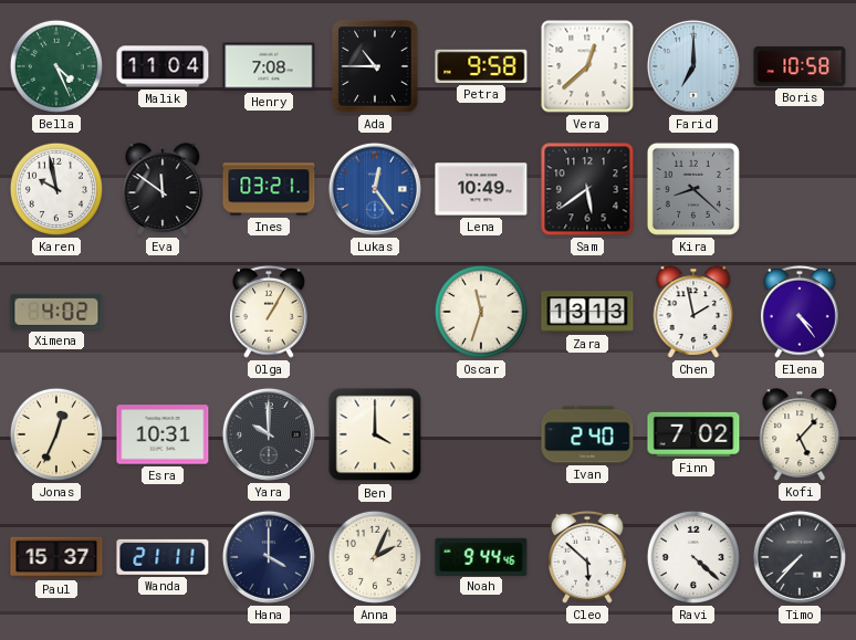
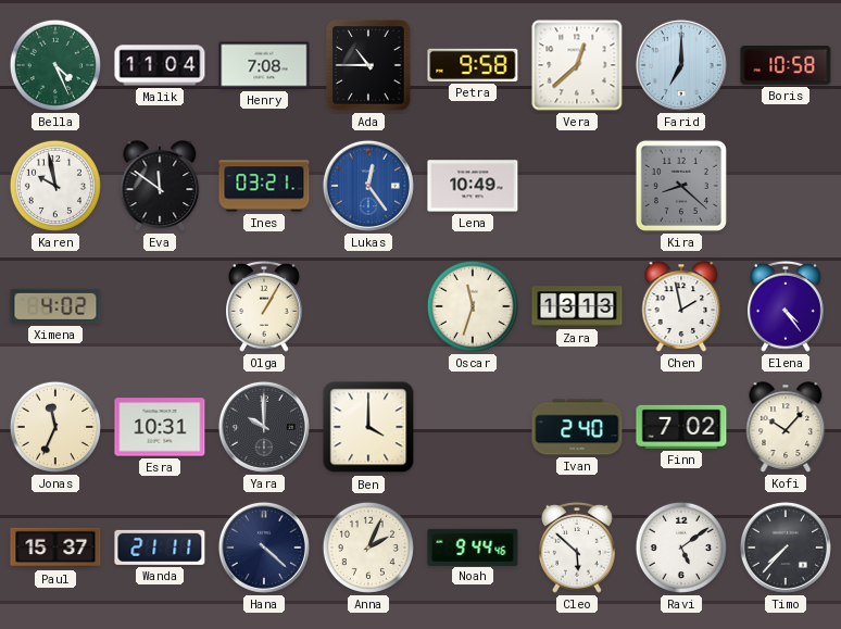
Sam: 5:39 -> none (587, 189)
Jonas: 12:34 -> 11:34 (55, 427)
Kofi: 5:07 -> 10:07 (786, 427)
Hana: 4:00 -> 4:22 (264, 548)
Ravi: 4:22 -> 5:09 (681, 548)
